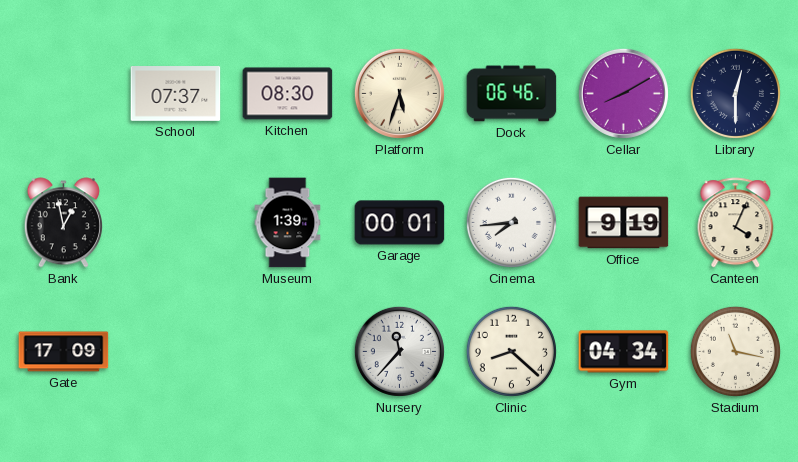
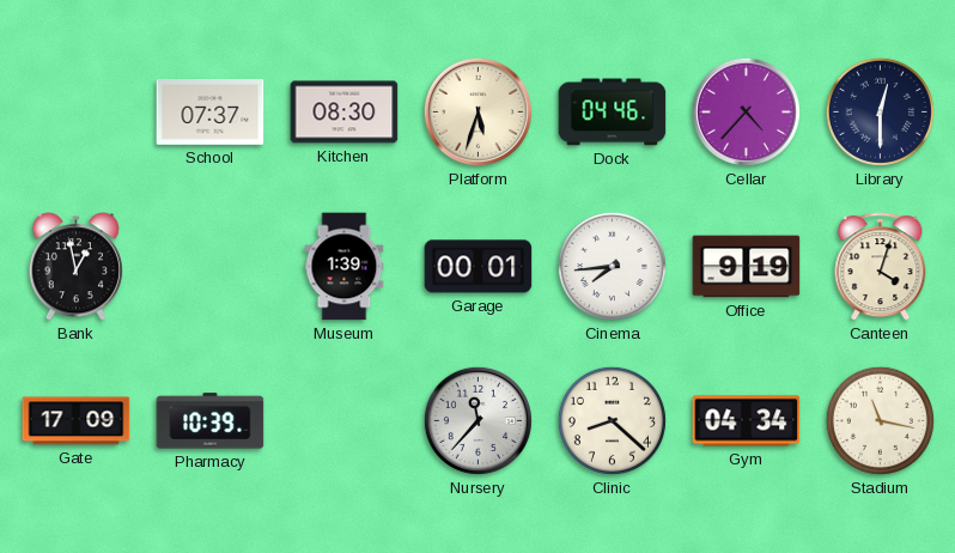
Dock: 06:46 -> 04:46 (613, 113)
Cellar: 8:10 -> 4:37 (746, 111)
Canteen: 4:04 -> 4:03 (881, 267)
Pharmacy: none -> 10:39 (211, 421)
